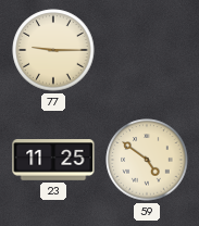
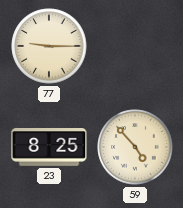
23: 11:25 -> 8:25 (49, 148)
59: 4:51 -> 4:53 (135, 147)
